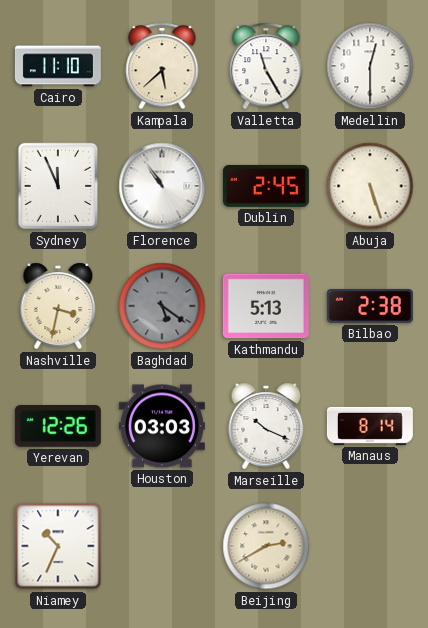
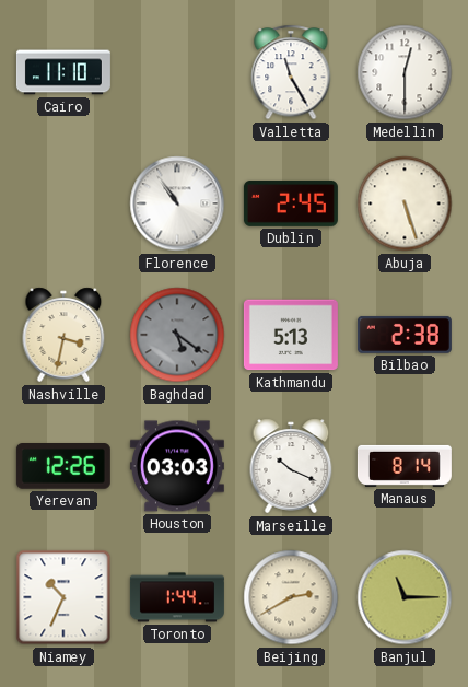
Kampala: 5:38 -> none (162, 66)
Sydney: 11:56 -> none (57, 186)
Toronto: none -> 1:44 (177, 597)
Banjul: none -> 11:15 (405, 597)
